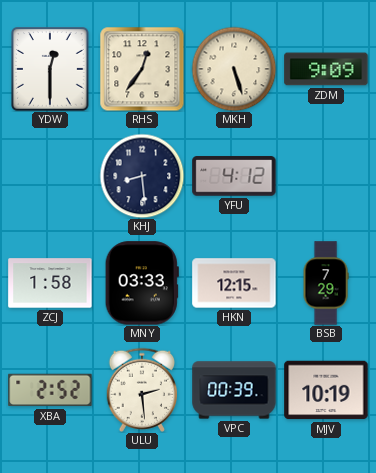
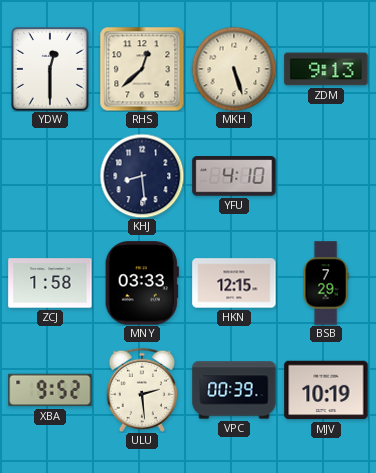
RHS: 12:36 -> 12:38 (142, 69)
ZDM: 9:09 -> 9:13 (326, 69)
YFU: 4:12 -> 4:10 (234, 176)
XBA: 2:52 -> 9:52 (50, 390)
